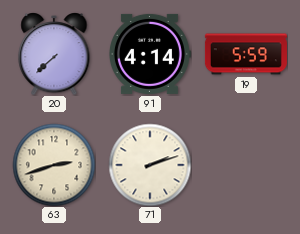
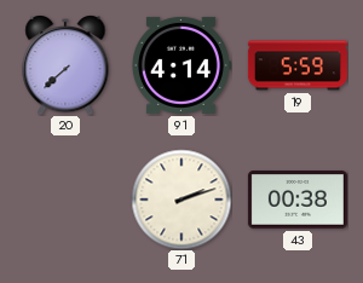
63: 2:42 -> none (54, 165)
43: none -> 00:38 (298, 200)
